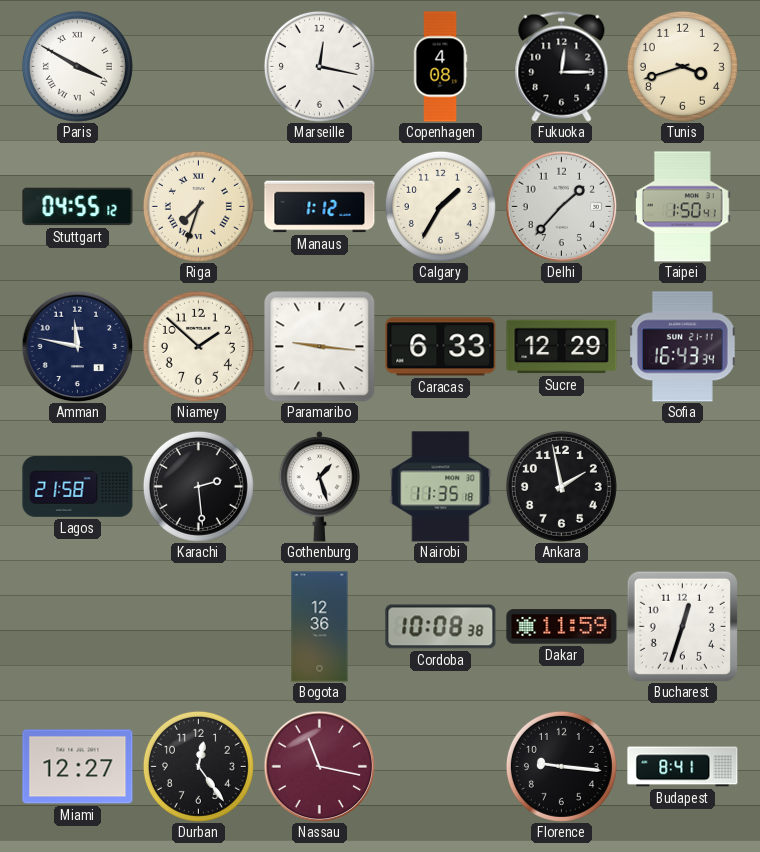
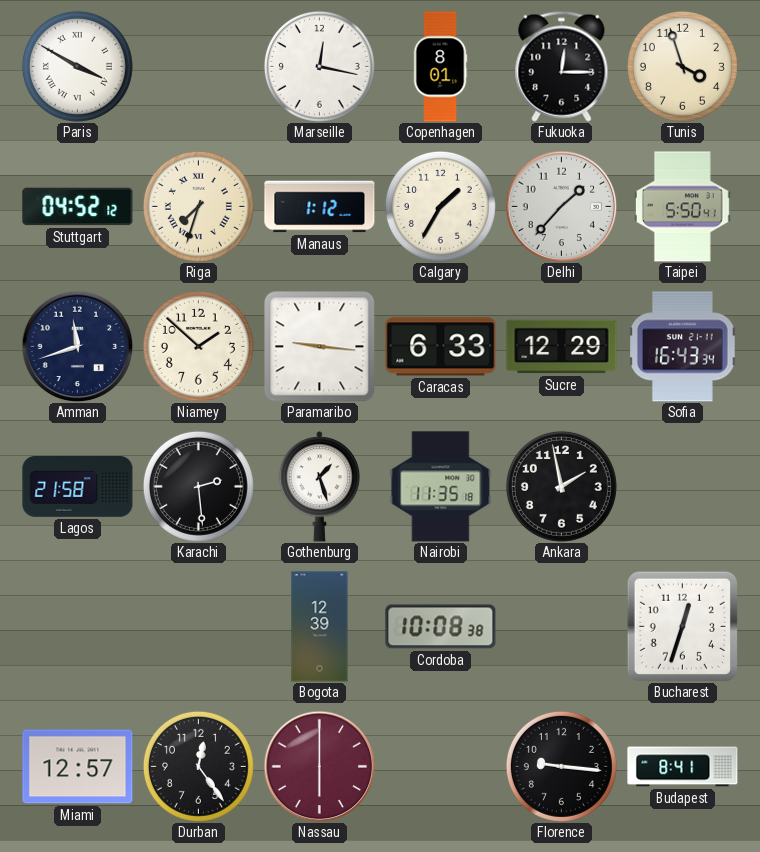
Copenhagen: 4:08 -> 8:01 (440, 67)
Tunis: 3:42 -> 3:57 (682, 66)
Stuttgart: 04:55 -> 04:52 (78, 207)
Taipei: 1:50 -> 5:50 (683, 207)
Amman: 11:47 -> 11:42 (77, 346)
Bogota: 12:36 -> 12:39 (320, 627)
Dakar: 11:59 -> none (562, 627)
Miami: 12:27 -> 12:57 (78, 767)
Nassau: 11:17 -> 6:00 (319, 766)
